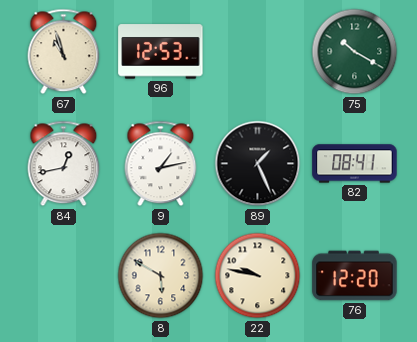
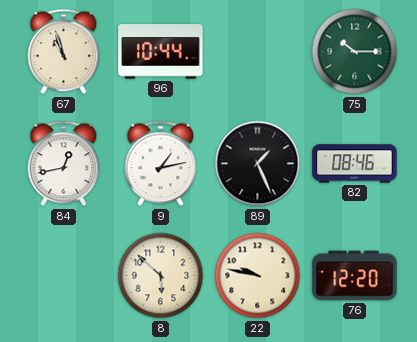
96: 12:53 -> 10:44 (161, 52)
75: 10:20 -> 10:15 (355, 52)
82: 08:41 -> 08:46 (355, 164)
8: 5:50 -> 5:52 (161, 276)
